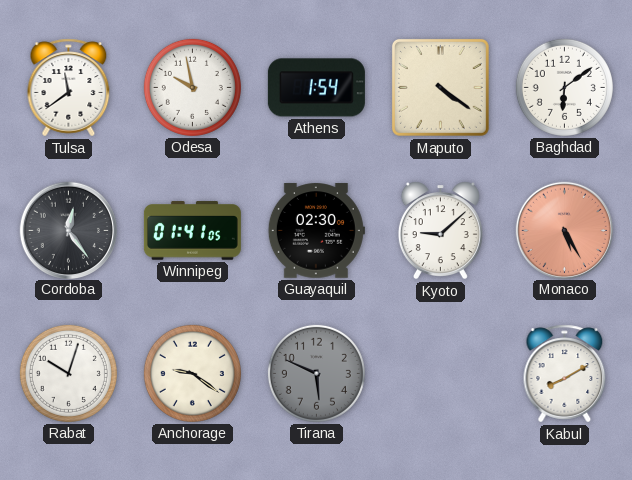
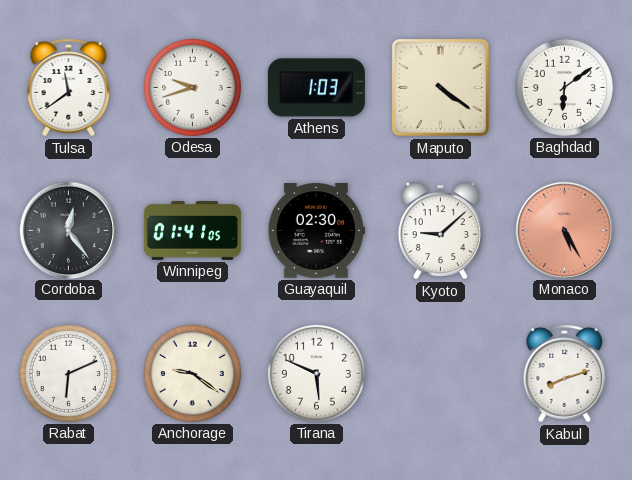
Odesa: 9:58 -> 9:42 (192, 87)
Athens: 1:54 -> 1:03 (316, 88)
Rabat: 10:03 -> 6:11 (68, 373)
Tirana dial: grey -> white (316, 373)
Kabul: 8:10 -> 8:12 (565, 374)
